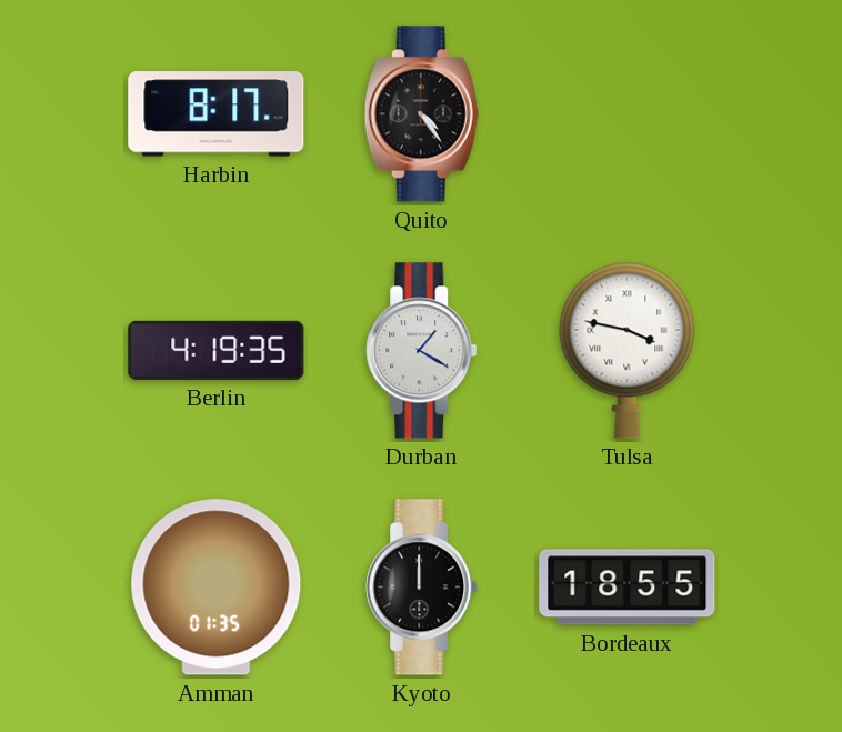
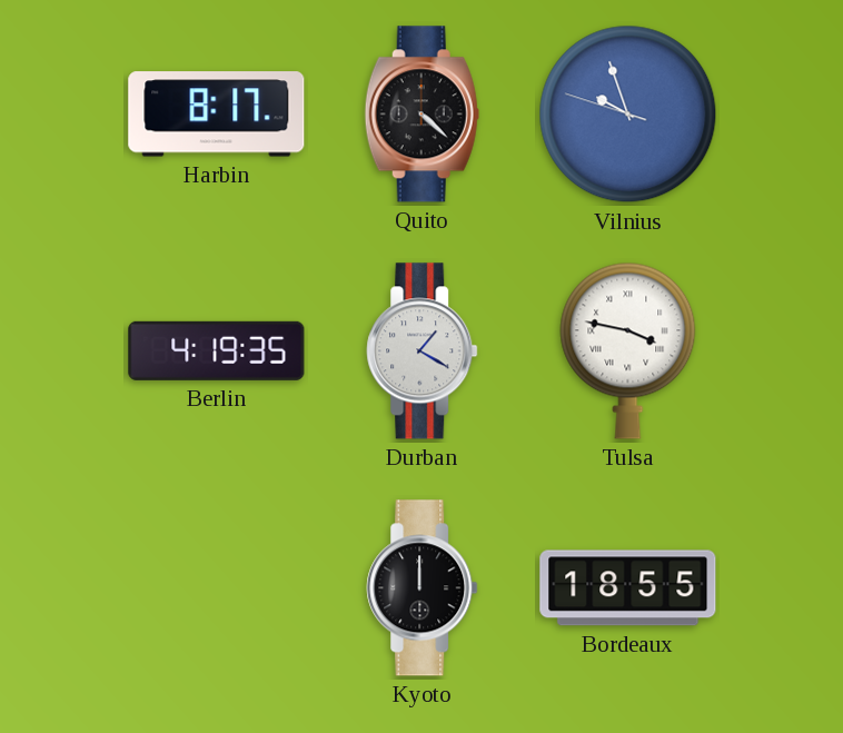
Quito: 4:24 -> 4:22 (421, 115)
Vilnius: none -> 9:56 (628, 115)
Amman: 01:35 -> none (217, 588)
